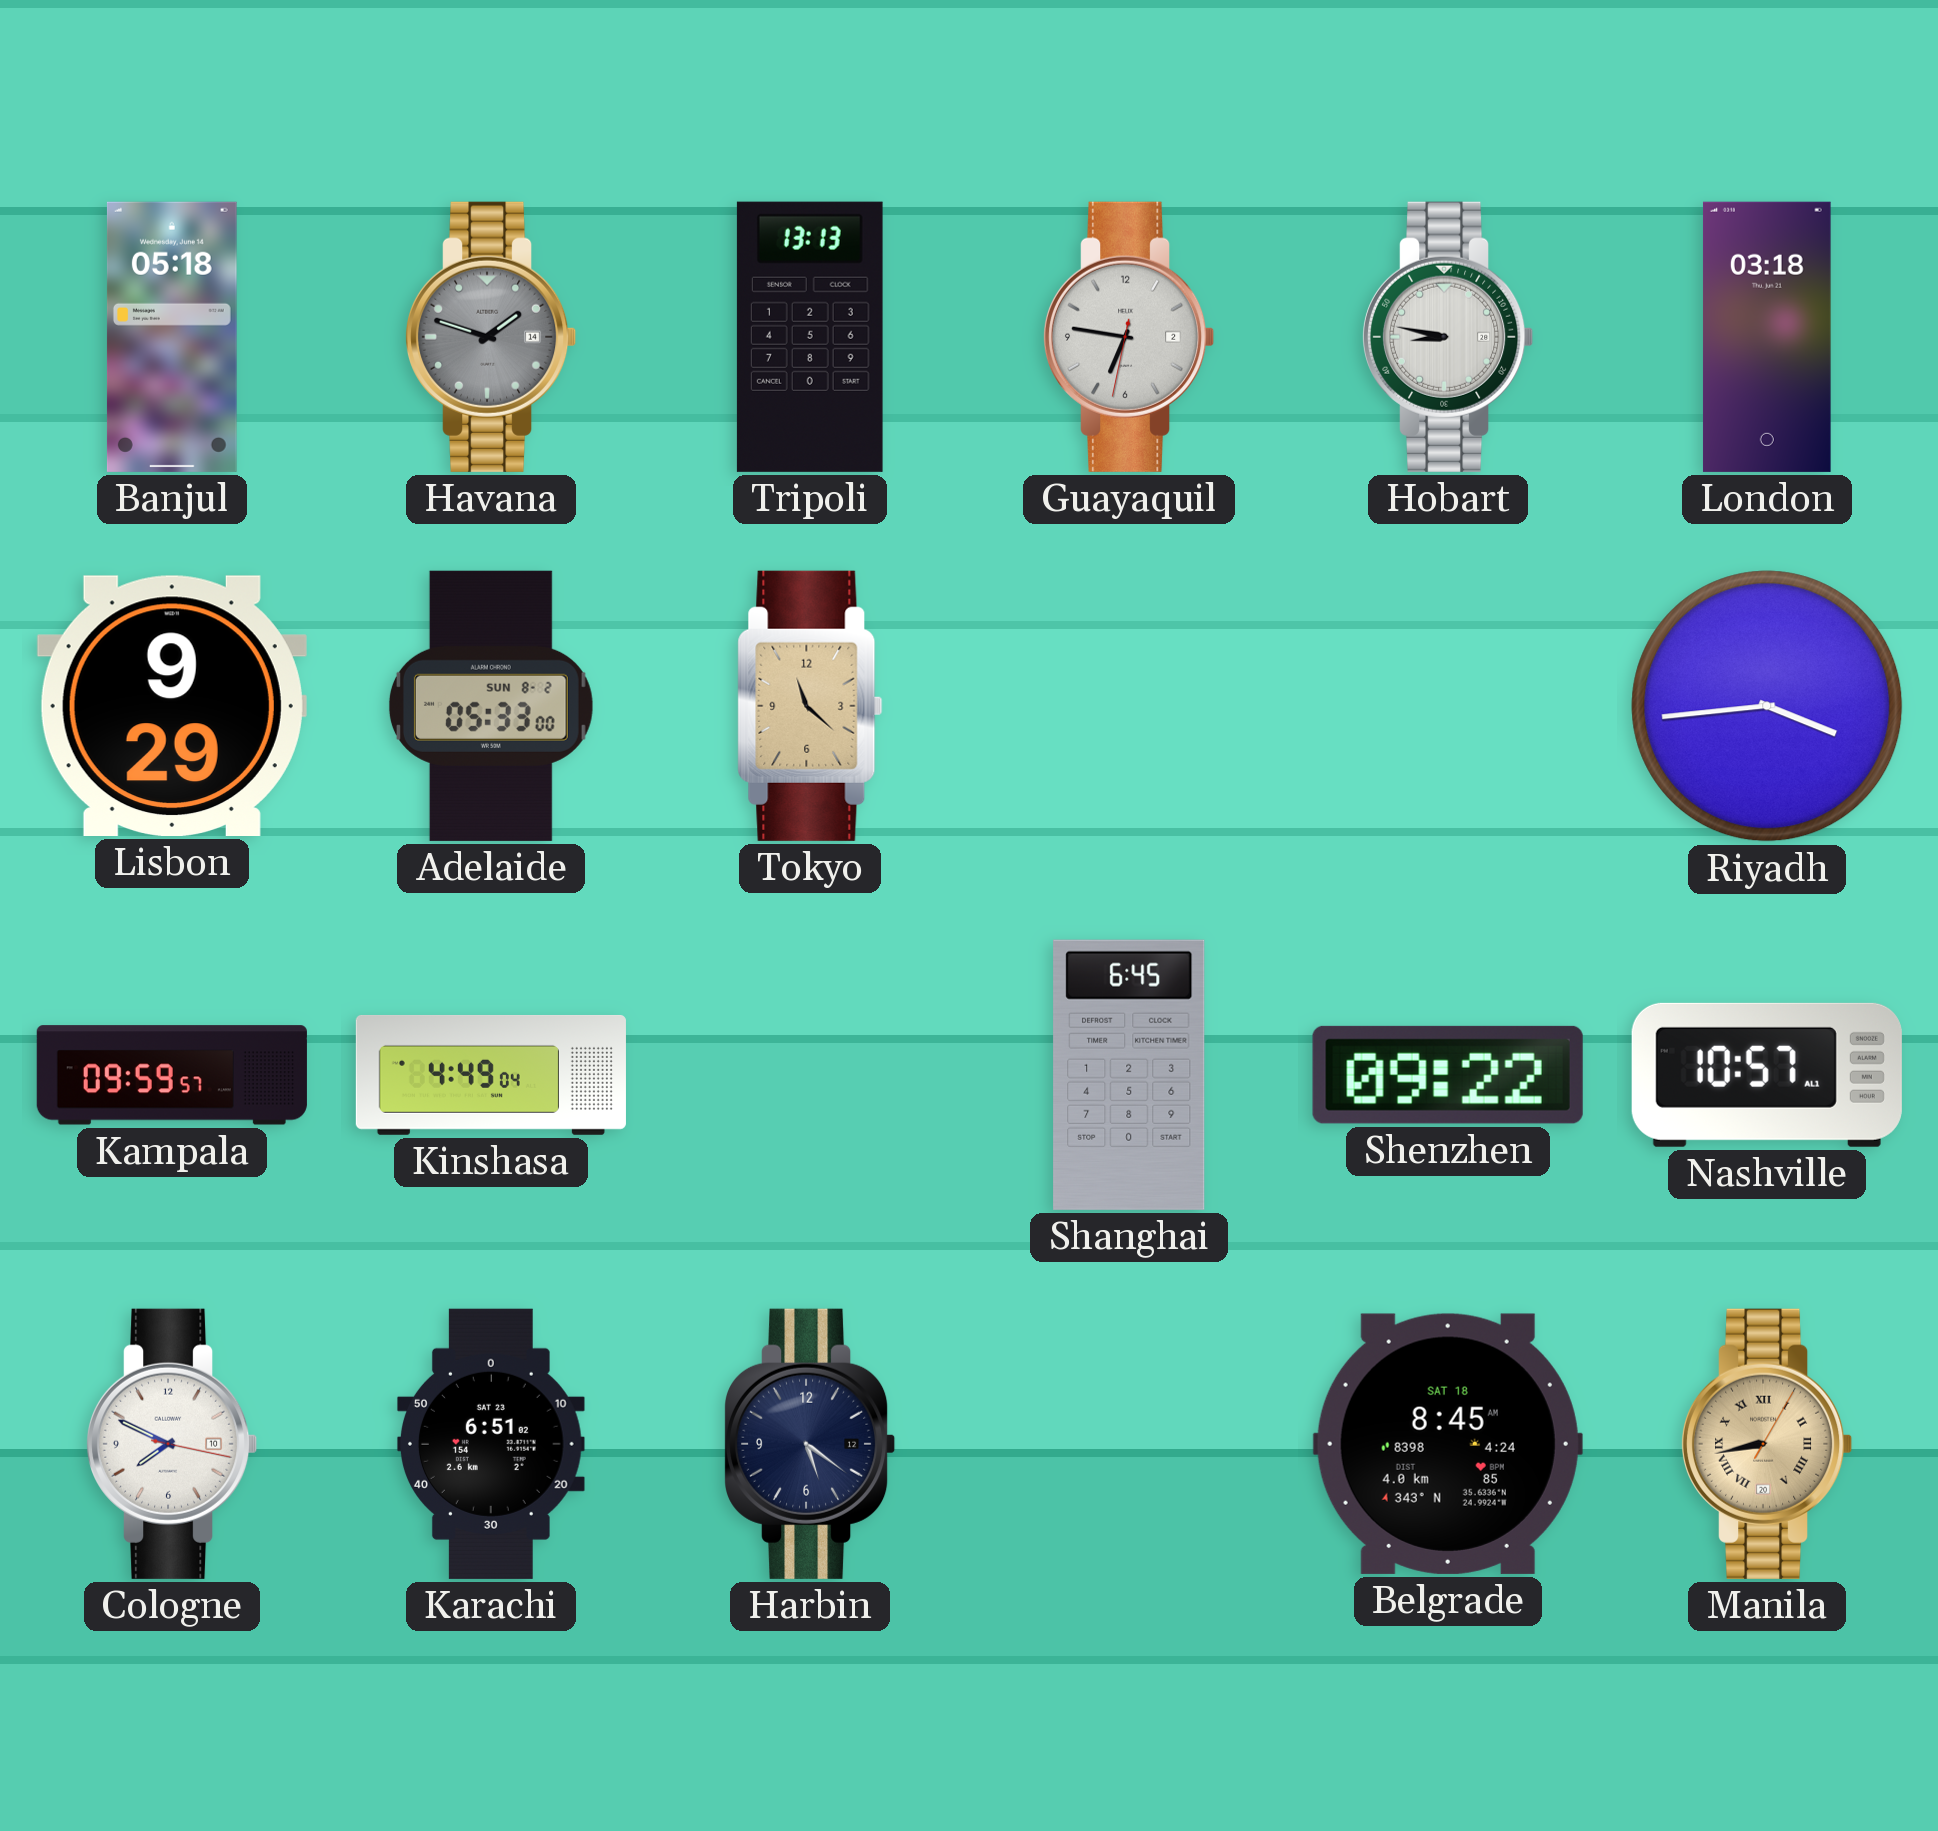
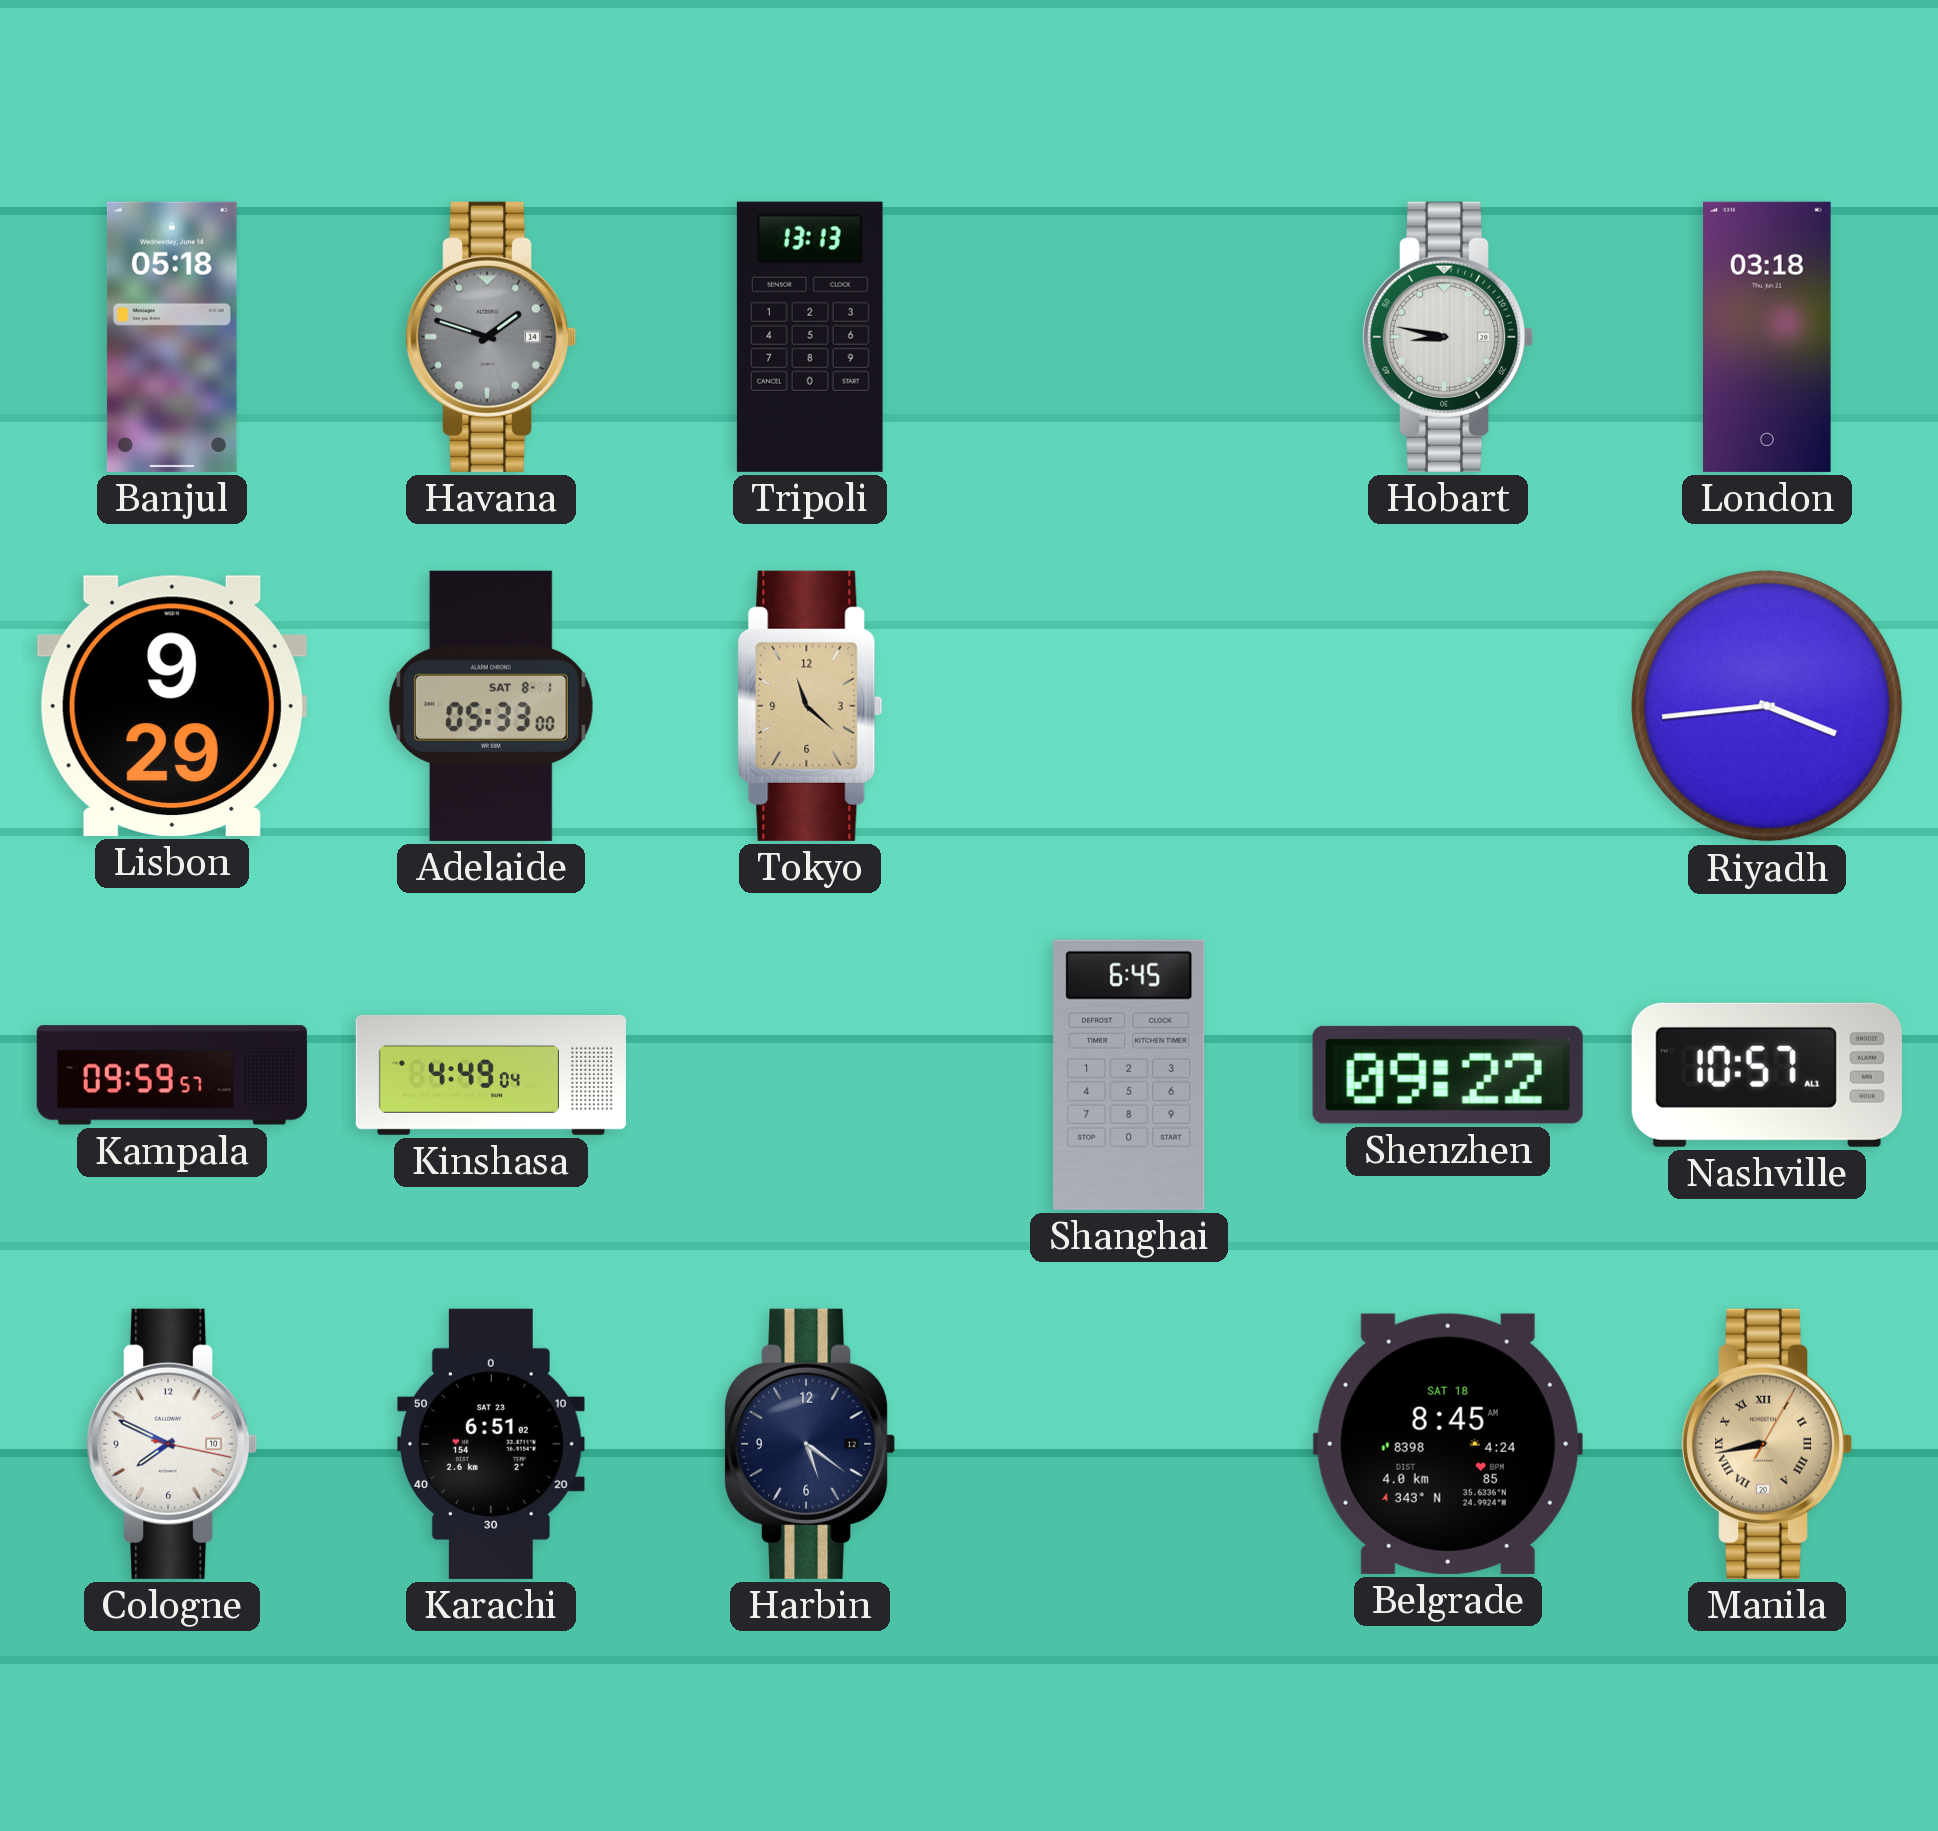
Guayaquil: 6:46 -> none (1130, 337)
Adelaide date: SUN 8-2 -> SAT 8-1 (491, 706)
